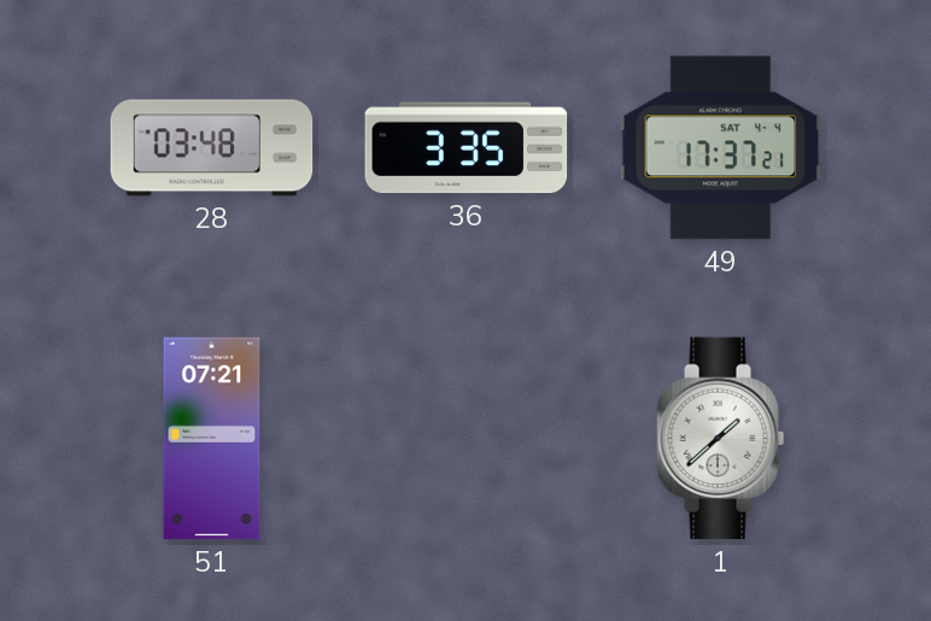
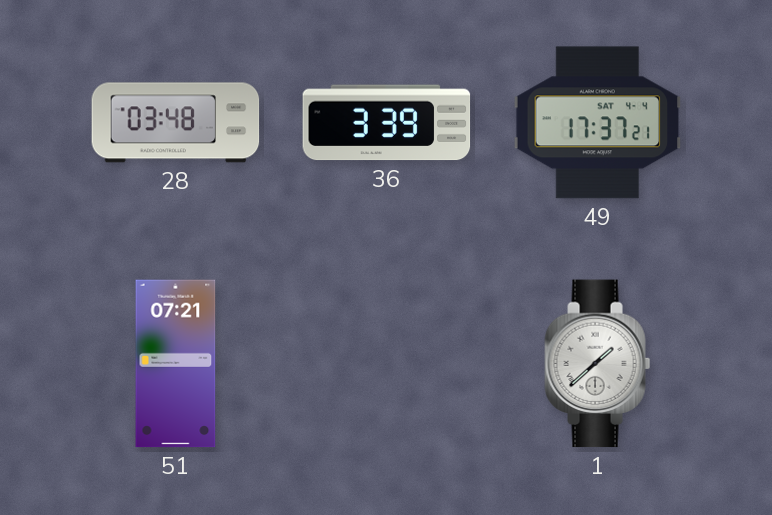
36: 3:35 -> 3:39 (387, 123)
